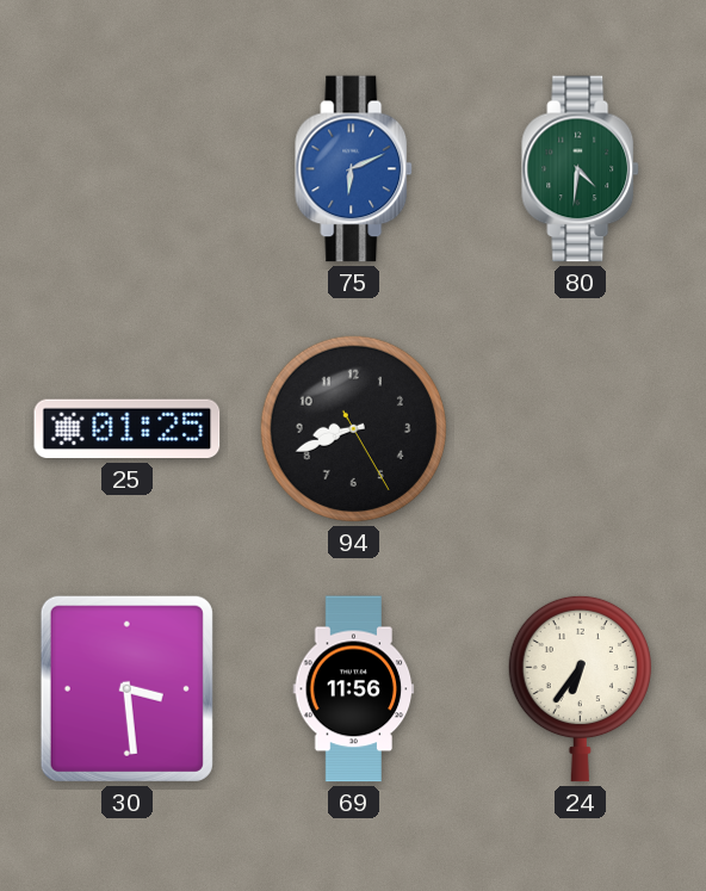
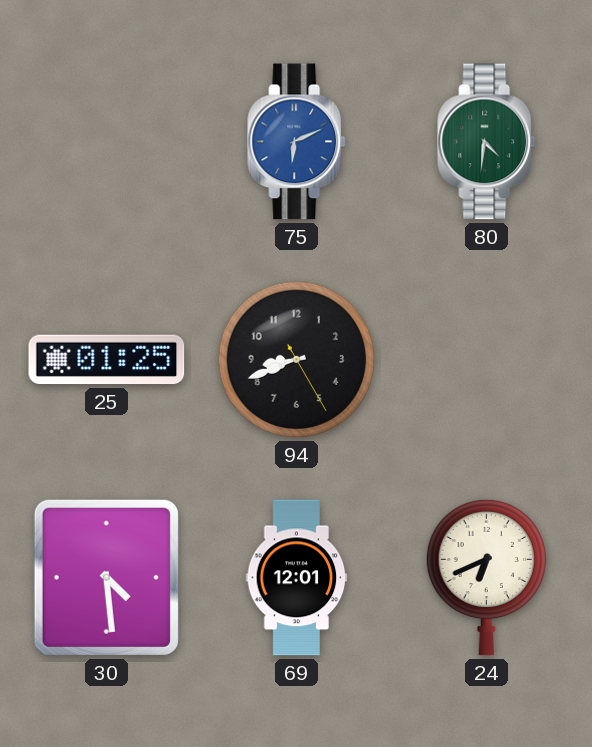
30: 3:29 -> 4:29 (106, 577)
69: 11:56 -> 12:01 (297, 578)
24: 6:36 -> 6:41 (486, 577)
